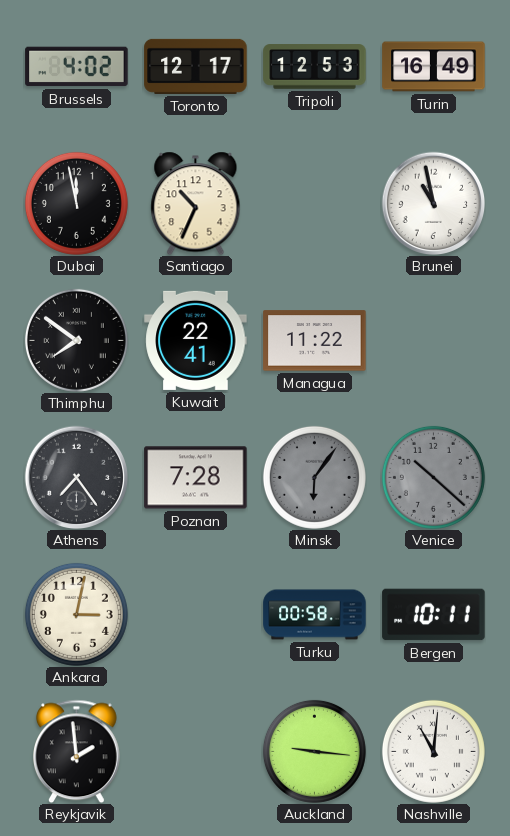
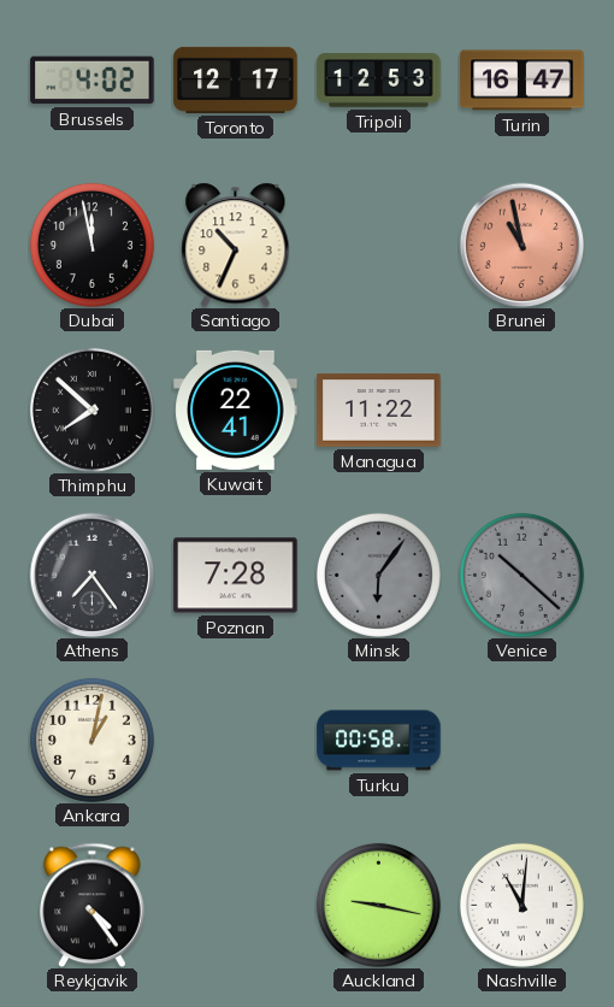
Turin: 16:49 -> 16:47 (523, 81)
Brunei dial: white -> salmon (521, 245)
Thimphu: 7:51 -> 7:52 (91, 410)
Ankara: 3:02 -> 1:02 (91, 740)
Bergen: 10:11 -> none (434, 615)
Reykjavik: 1:59 -> 4:24 (93, 905)
Auckland: 9:16 -> 9:17 (378, 905)
